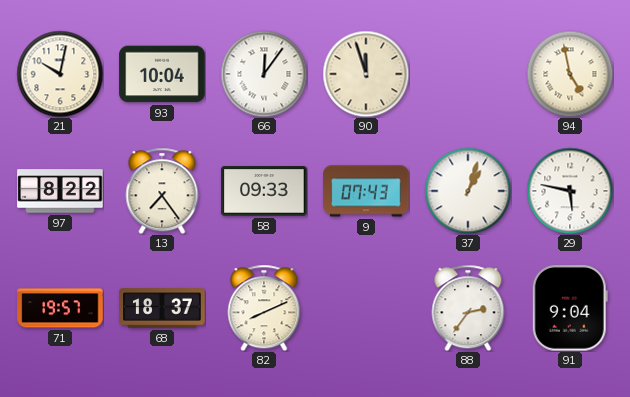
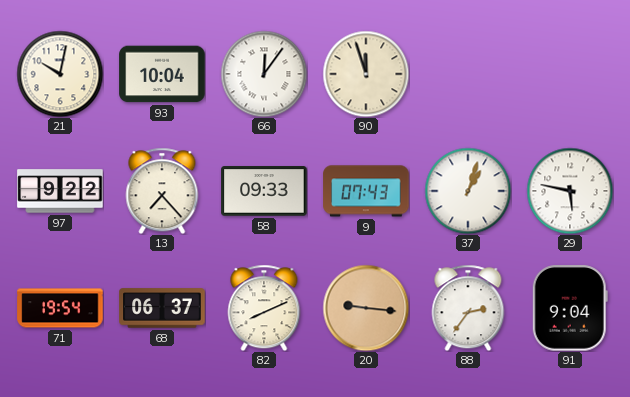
94: 4:58 -> none (570, 74)
97: 8:22 -> 9:22 (60, 191)
13: 7:24 -> 7:23 (162, 191)
71: 19:57 -> 19:54 (60, 308)
68: 18:37 -> 06:37 (162, 308)
20: none -> 9:16 (366, 308)
